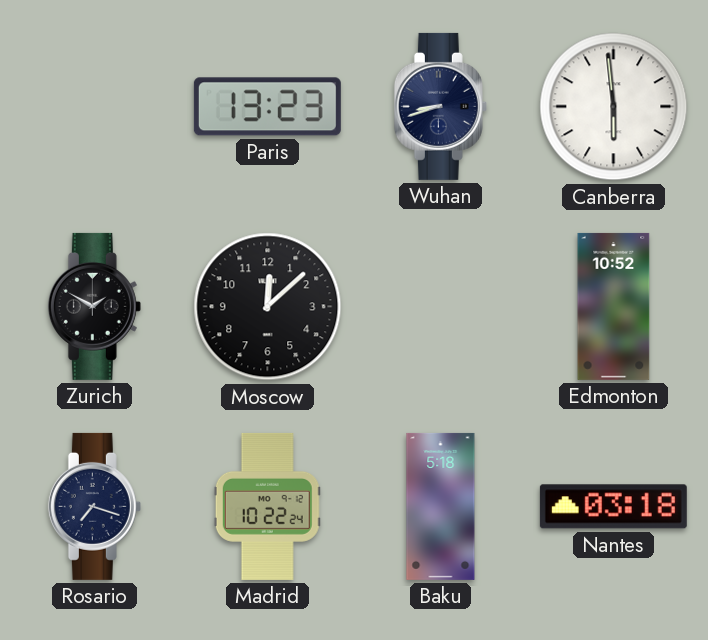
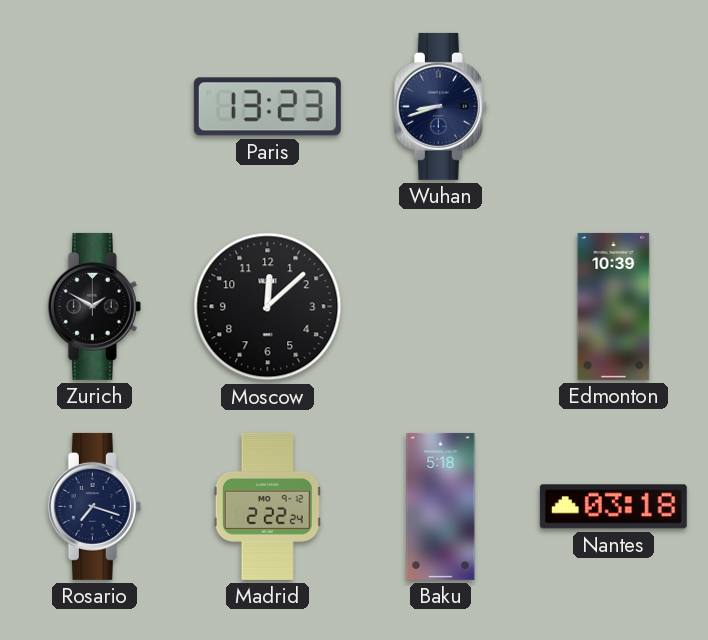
Canberra: 5:59 -> none (614, 107)
Edmonton: 10:52 -> 10:39 (614, 306)
Madrid: 10:22 -> 2:22 (267, 506)
